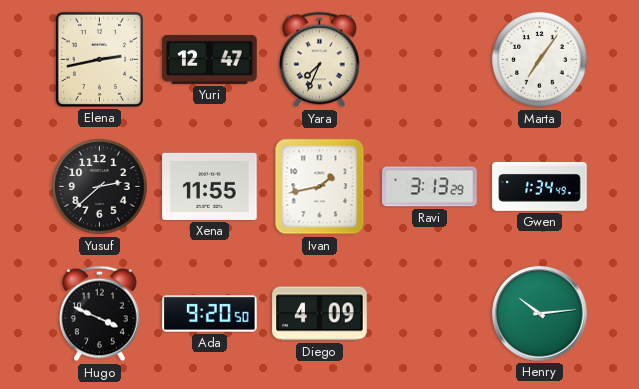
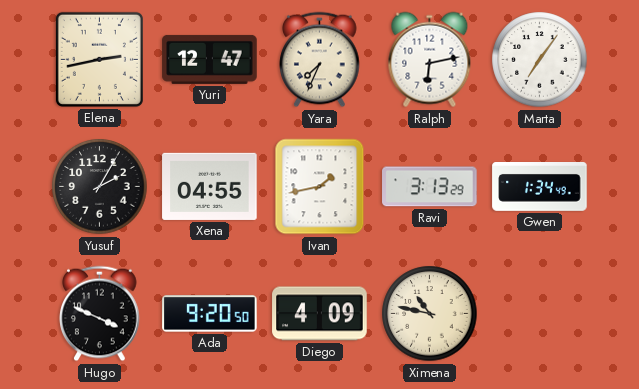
Ralph: none -> 6:13 (430, 60)
Yusuf: 2:38 -> 2:05 (100, 187)
Xena: 11:55 -> 04:55 (210, 186)
Ximena: none -> 10:47 (430, 314)
Henry: 10:14 -> none (540, 314)
